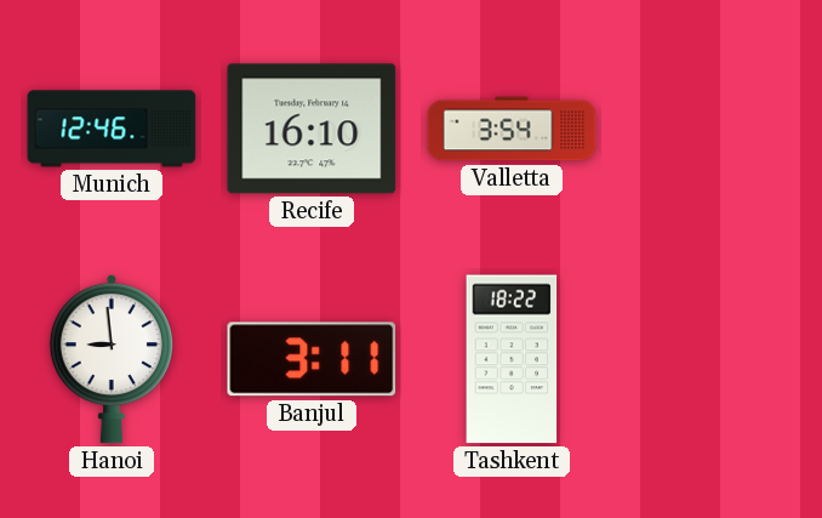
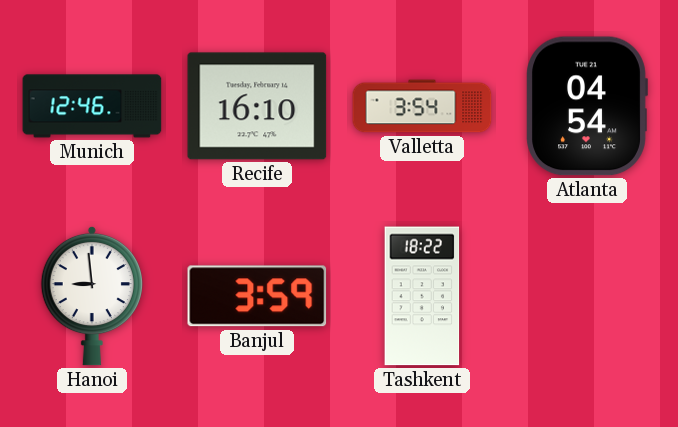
Atlanta: none -> 04:54 (587, 106)
Banjul: 3:11 -> 3:59 (257, 296)
